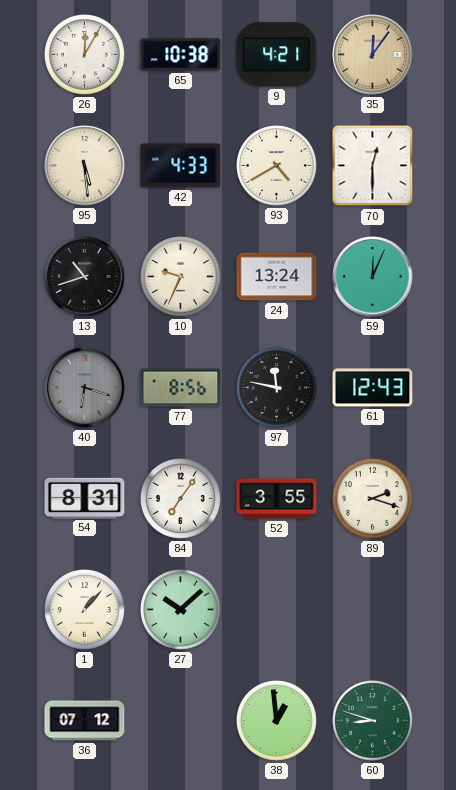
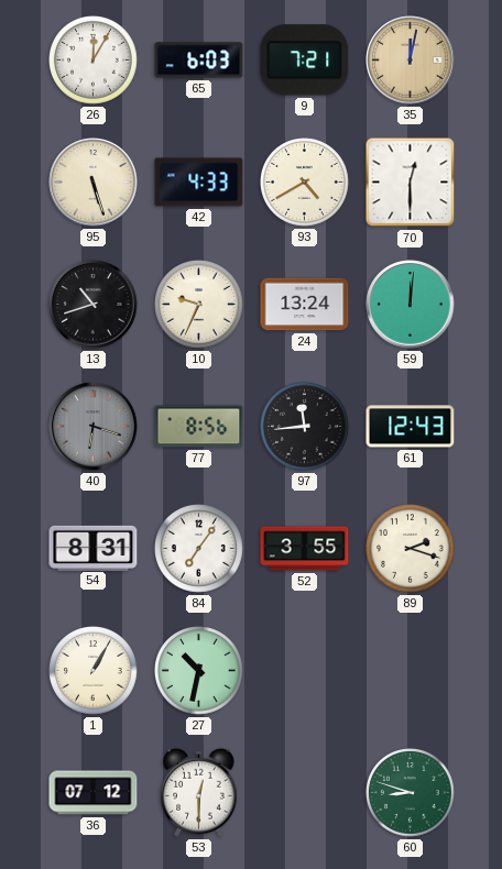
65: 10:38 -> 6:03 (199, 61)
9: 4:21 -> 7:21 (305, 61)
35: 12:06 -> 12:02 (411, 61)
95: 5:29 -> 5:27 (94, 183)
59: 12:04 -> 12:01 (411, 305)
97: 11:47 -> 11:44 (305, 427)
1: 1:07 -> 1:05 (94, 671)
27: 10:08 -> 10:32 (199, 671)
53: none -> 12:30 (199, 792)
38: 12:59 -> none (277, 721)
